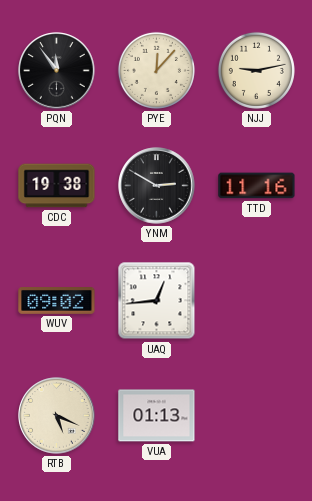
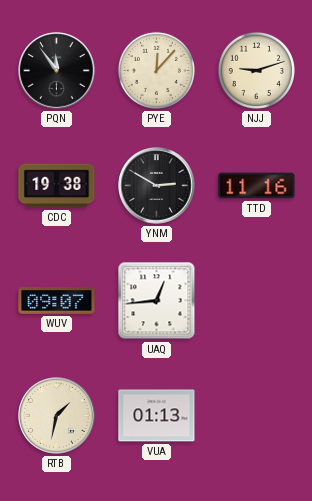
NJJ: 9:13 -> 9:12 (256, 70)
WUV: 09:02 -> 09:07 (57, 301)
RTB: 5:19 -> 1:32 (57, 416)
